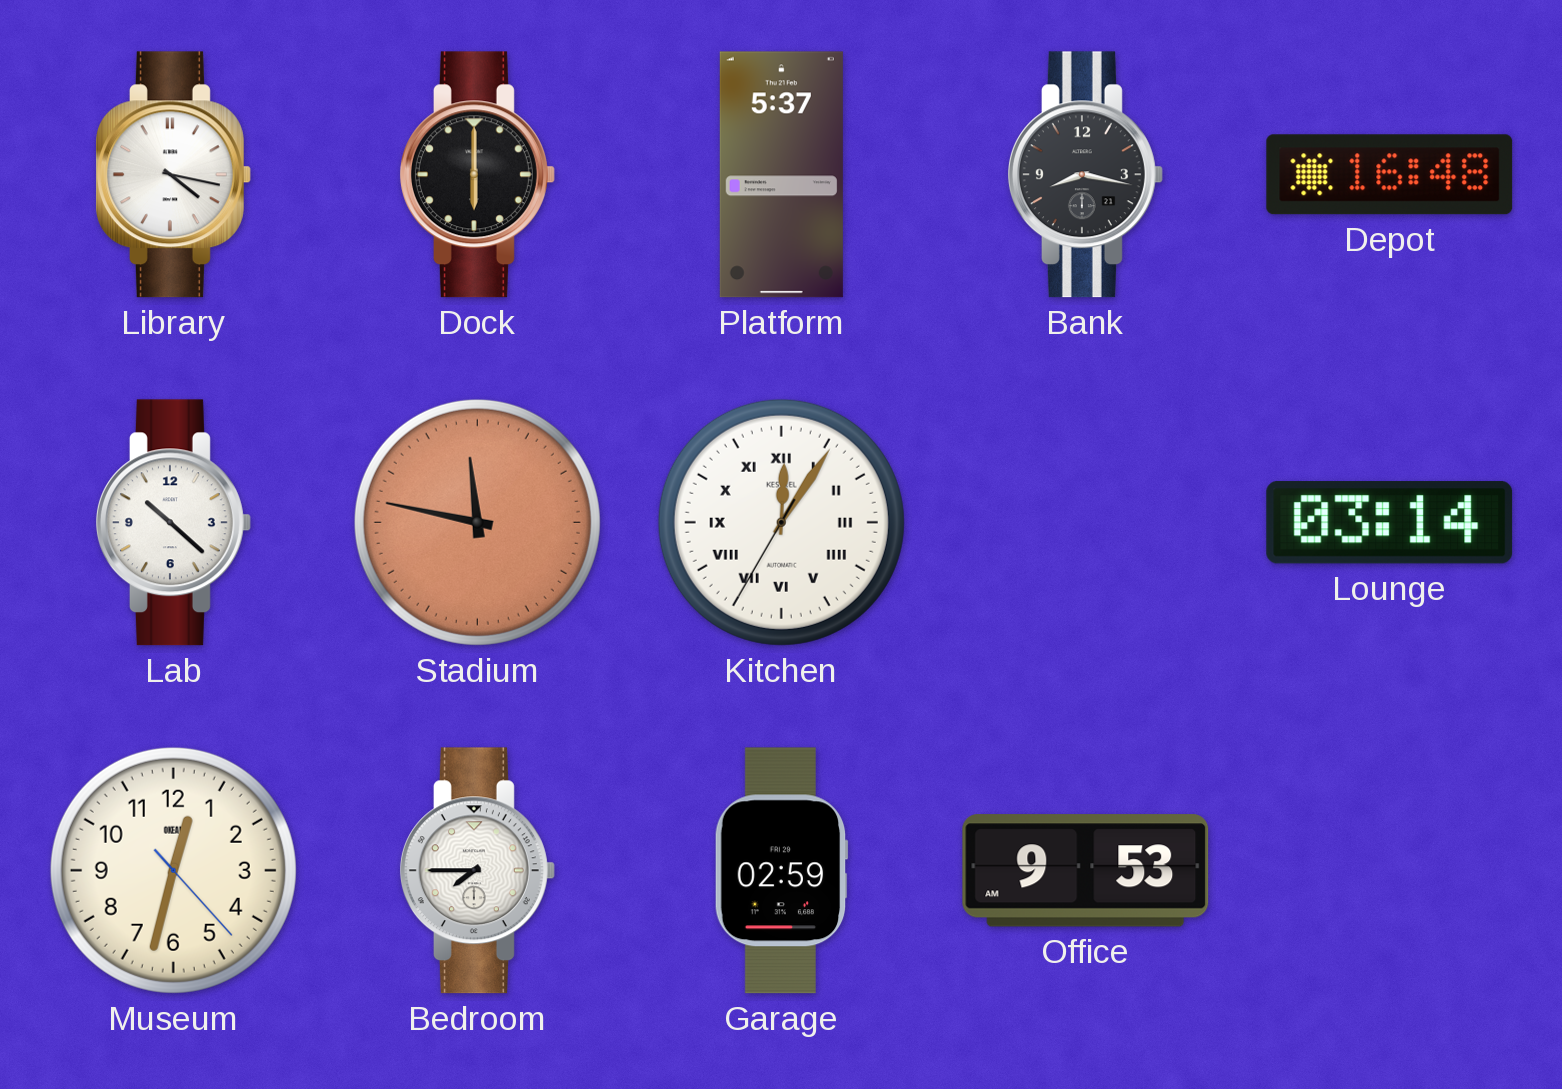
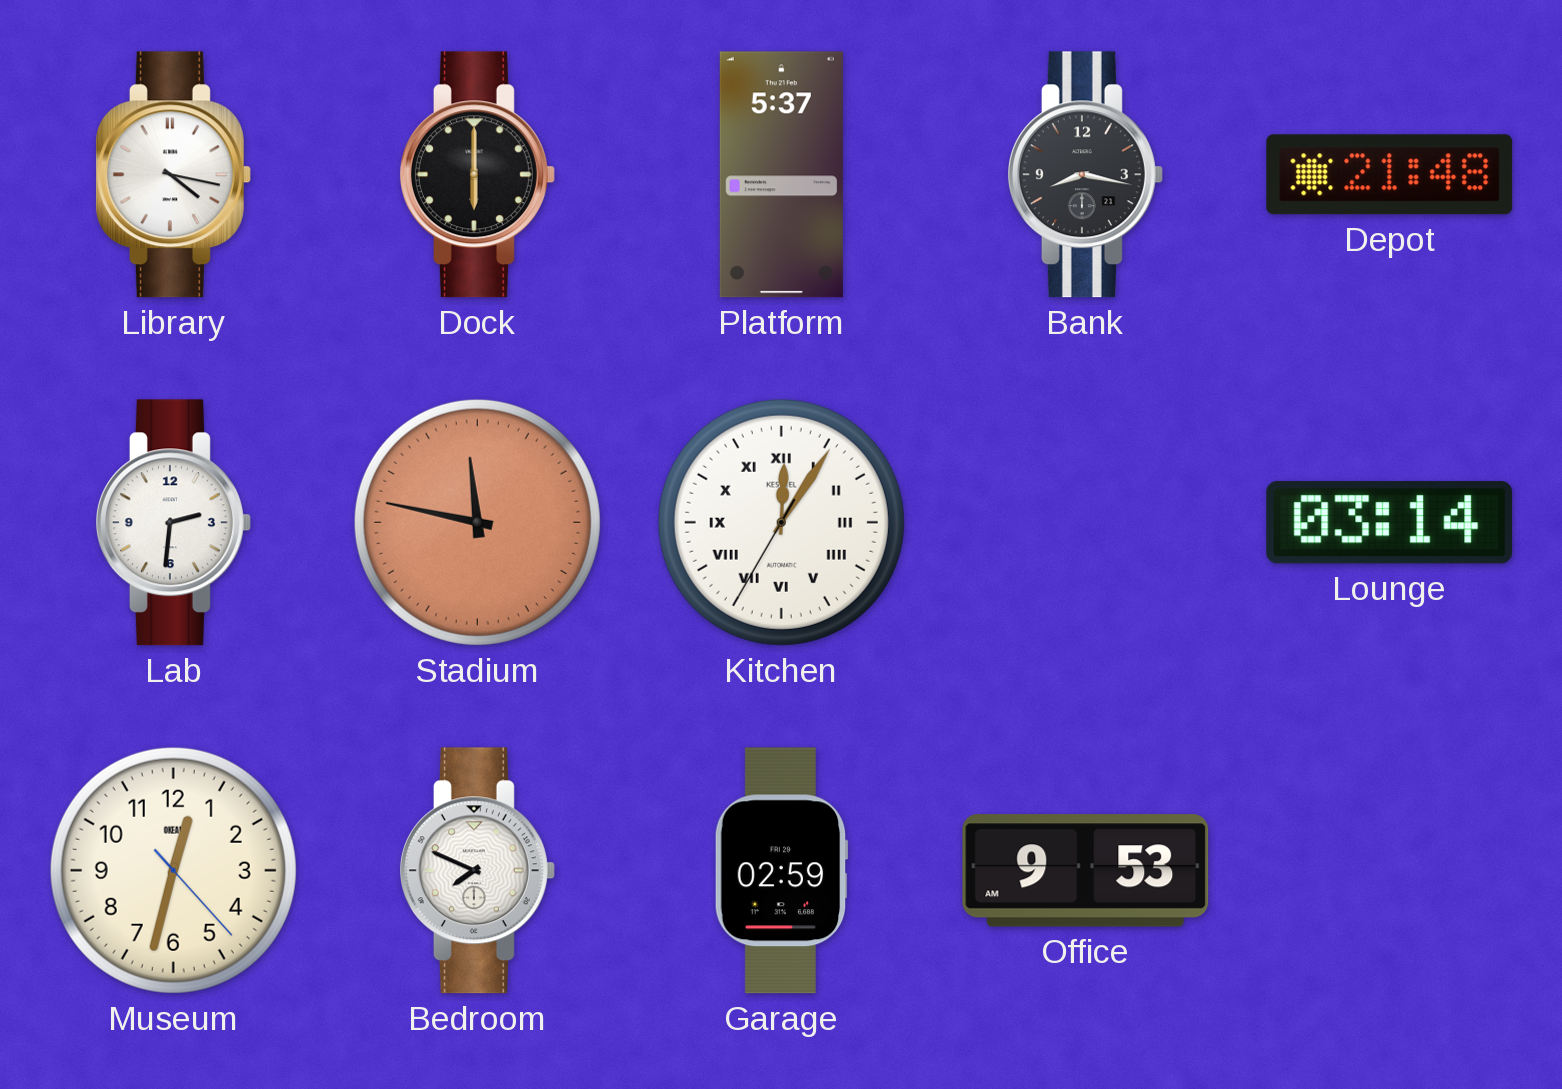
Depot: 16:48 -> 21:48 (1390, 175)
Lab: 10:22 -> 2:31 (173, 523)
Bedroom: 7:45 -> 7:49 (477, 871)
